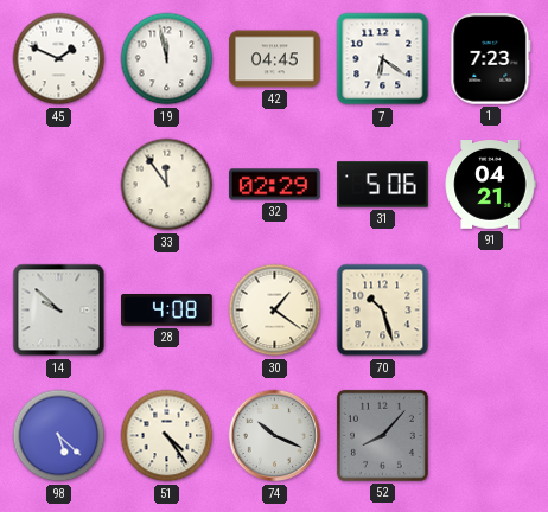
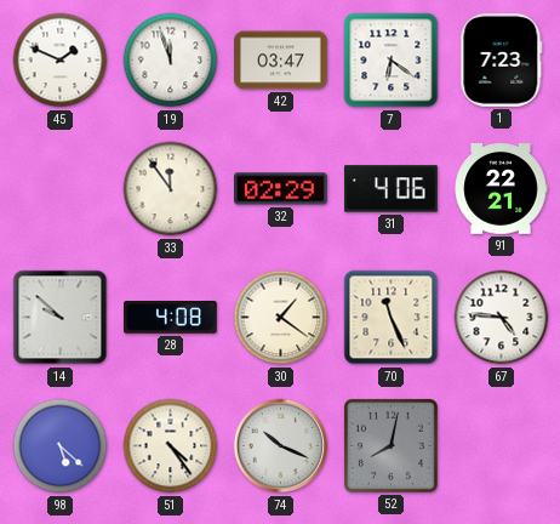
19: 11:58 -> 11:57 (171, 61)
42: 04:45 -> 03:47 (281, 61)
31: 5:06 -> 4:06 (392, 189)
91: 04:21 -> 22:21 (501, 189)
70: 10:27 -> 11:26 (392, 318)
67: none -> 4:46 (502, 318)
52: 8:07 -> 8:02 (390, 445)
